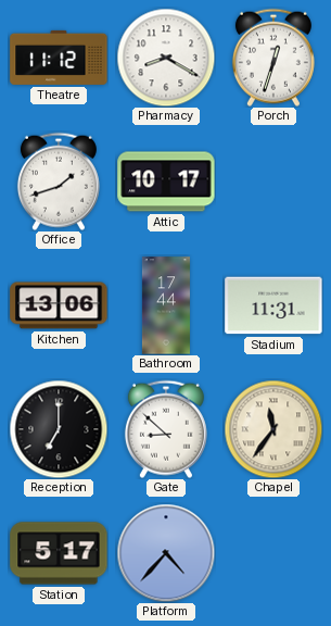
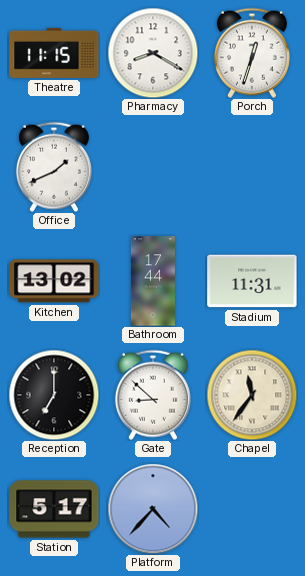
Theatre: 11:12 -> 11:15 (54, 53)
Office: 1:42 -> 1:41 (54, 167)
Attic: 10:17 -> none (166, 181)
Kitchen: 13:06 -> 13:02 (54, 281)
